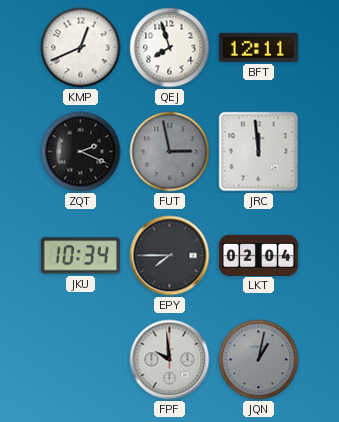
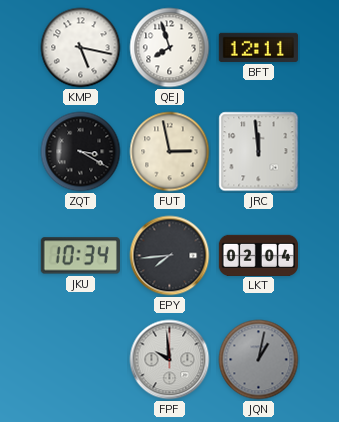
KMP: 12:41 -> 5:17 (81, 48)
ZQT: 2:19 -> 3:20 (81, 152)
FUT dial: grey -> cream (170, 152)
EPY: 7:45 -> 7:44 (170, 256)
